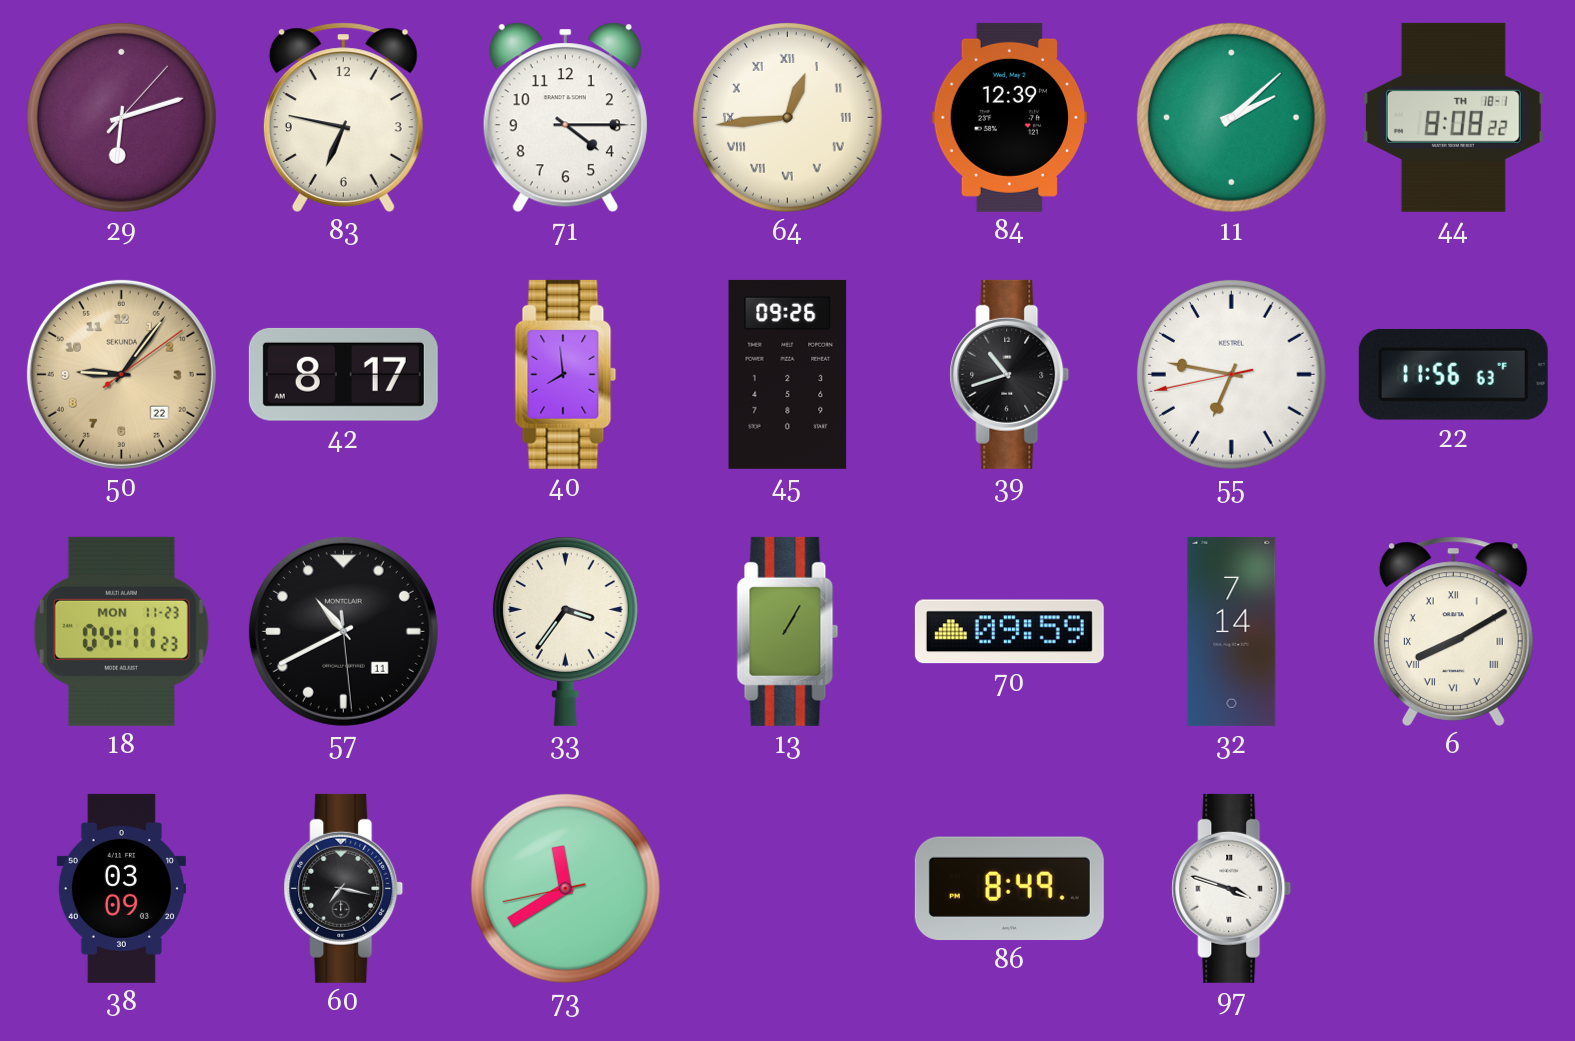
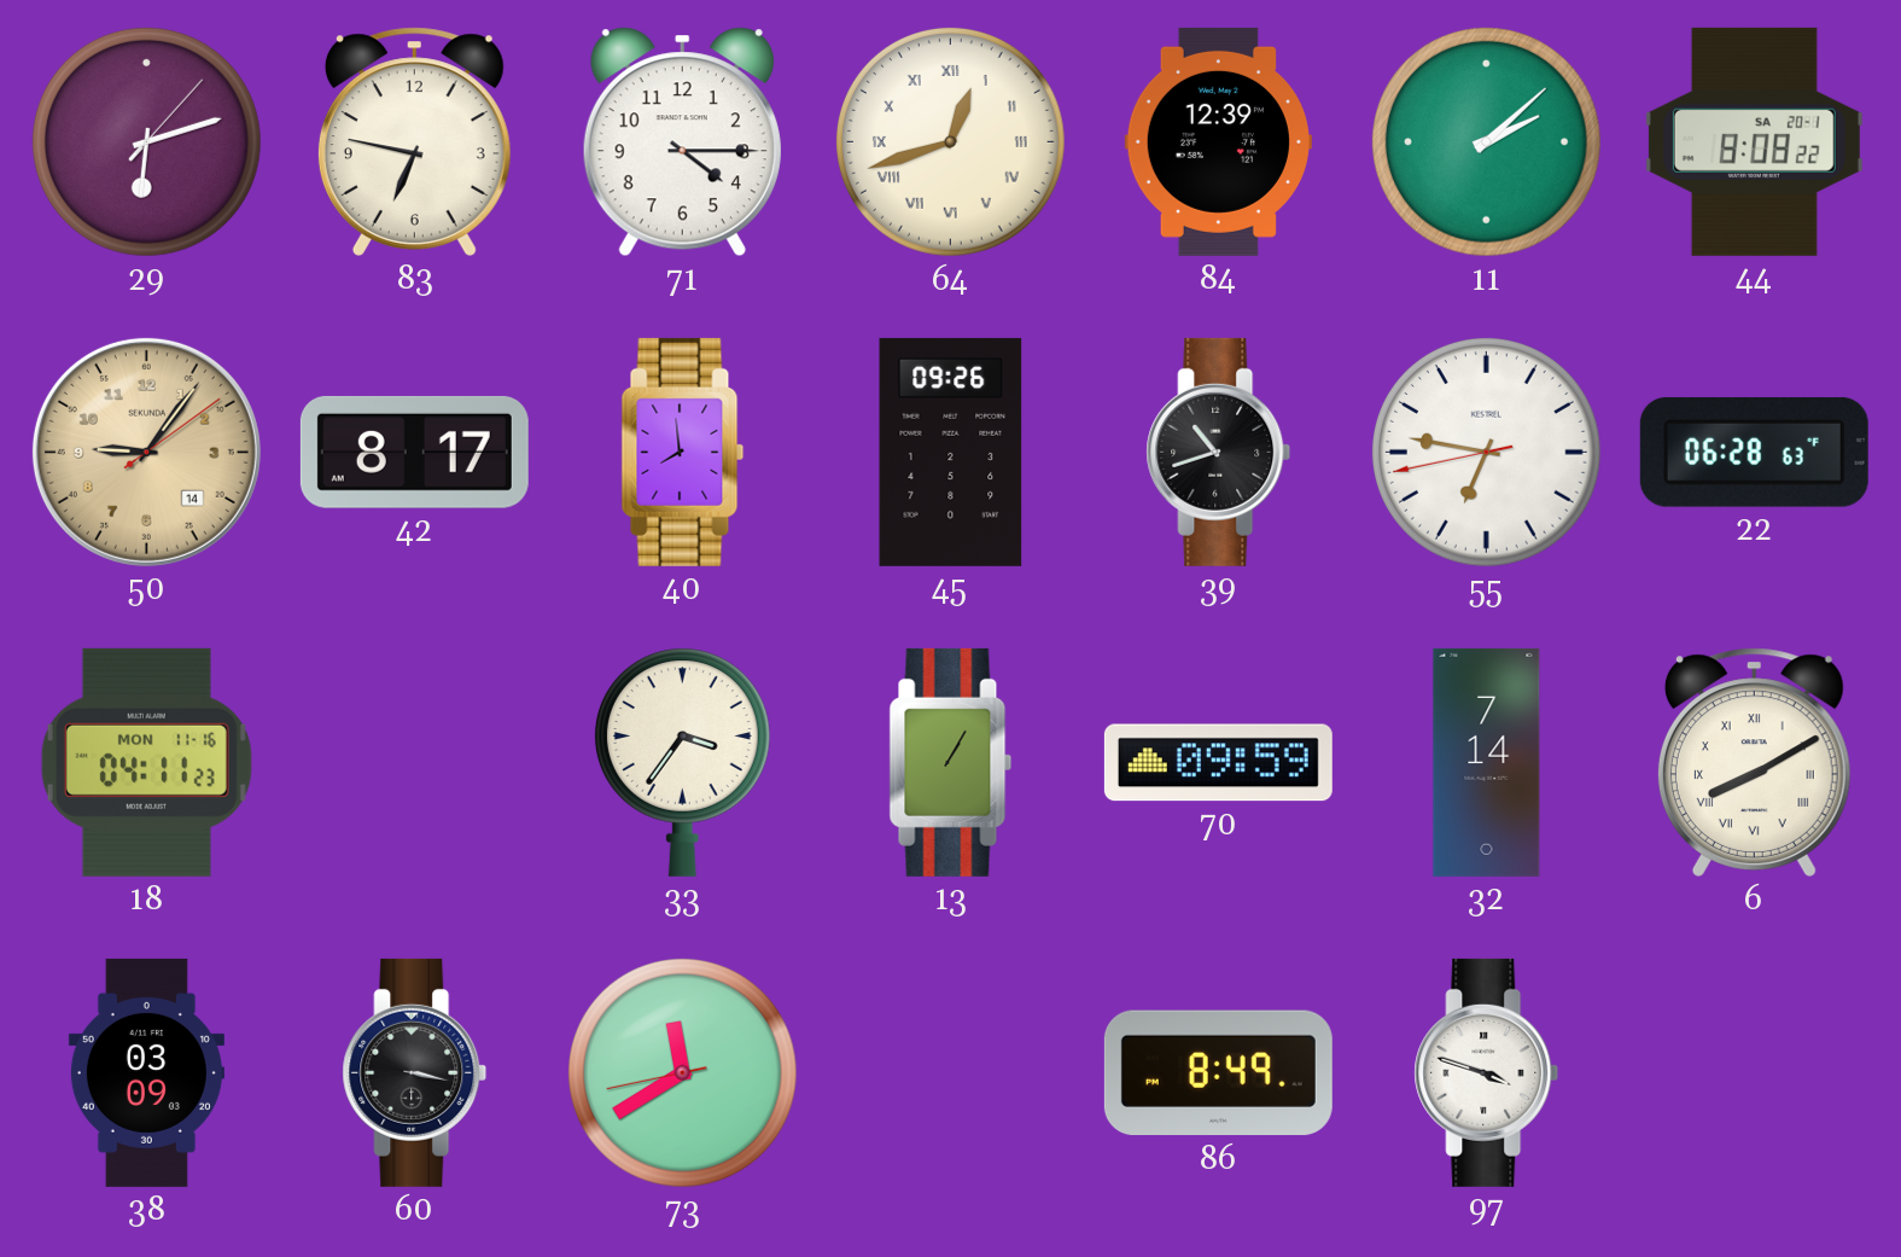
64: 12:44 -> 12:42 (950, 141)
44 date: TH 18-1 -> SA 20-1 (1754, 141)
50 date: 22 -> 14 (146, 452)
22: 11:56 -> 06:28 (1754, 452)
18 date: MON 11-23 -> MON 11-16 (146, 762)
57: 10:40 -> none (343, 631)
60: 7:17 -> 3:17 (415, 1072)
